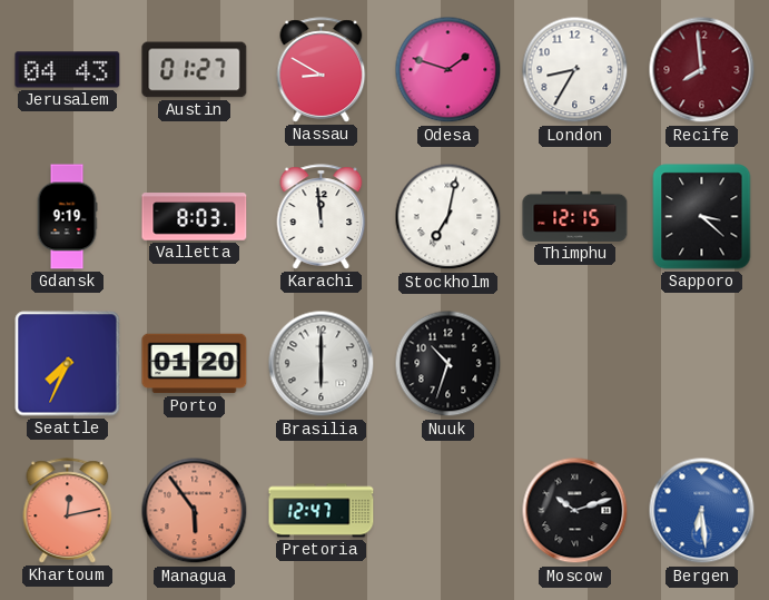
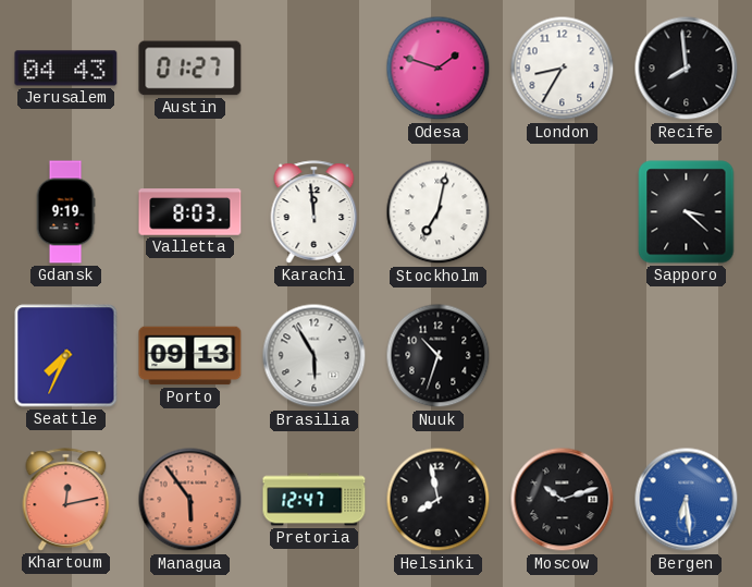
Nassau: 8:50 -> none (322, 70)
Recife dial: burgundy -> black (687, 69)
Thimphu: 12:15 -> none (575, 216)
Porto: 01:20 -> 09:13 (190, 356)
Brasilia: 6:00 -> 5:55 (315, 356)
Helsinki: none -> 7:58 (439, 500)
